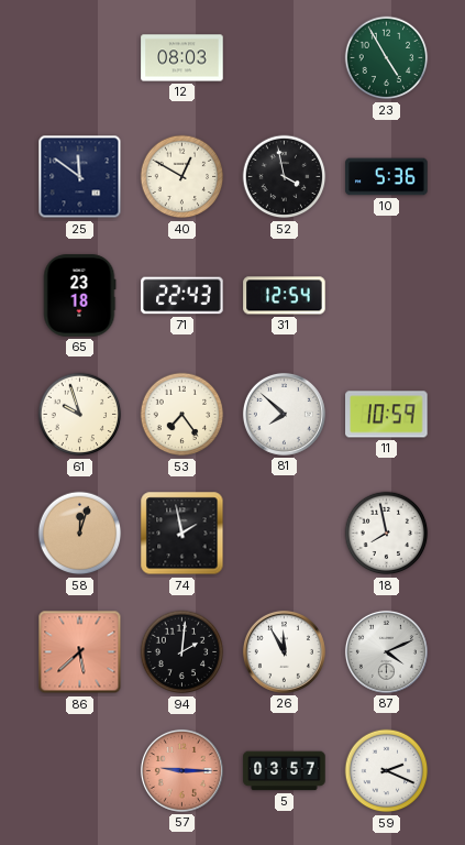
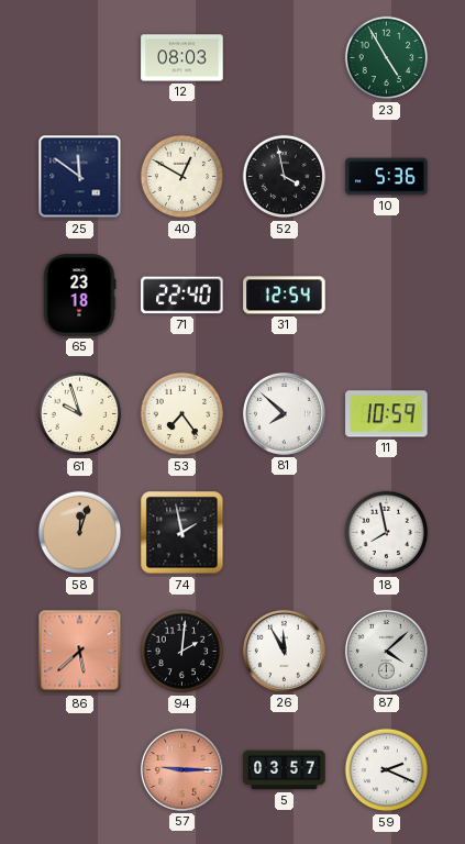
71: 22:43 -> 22:40 (182, 296)
87: 4:11 -> 4:08 (386, 651)
